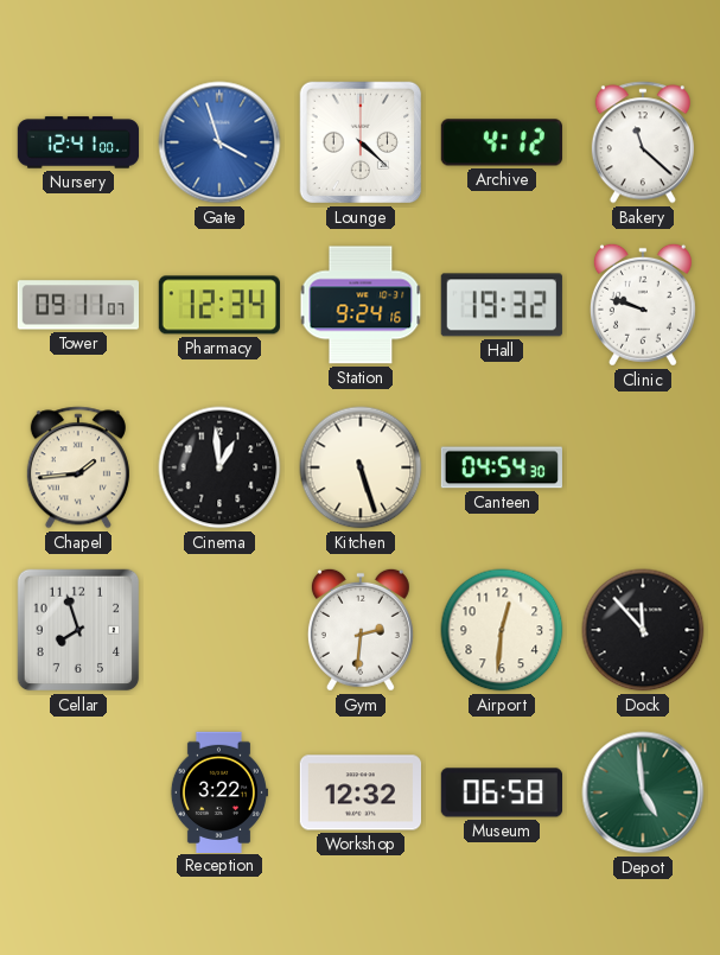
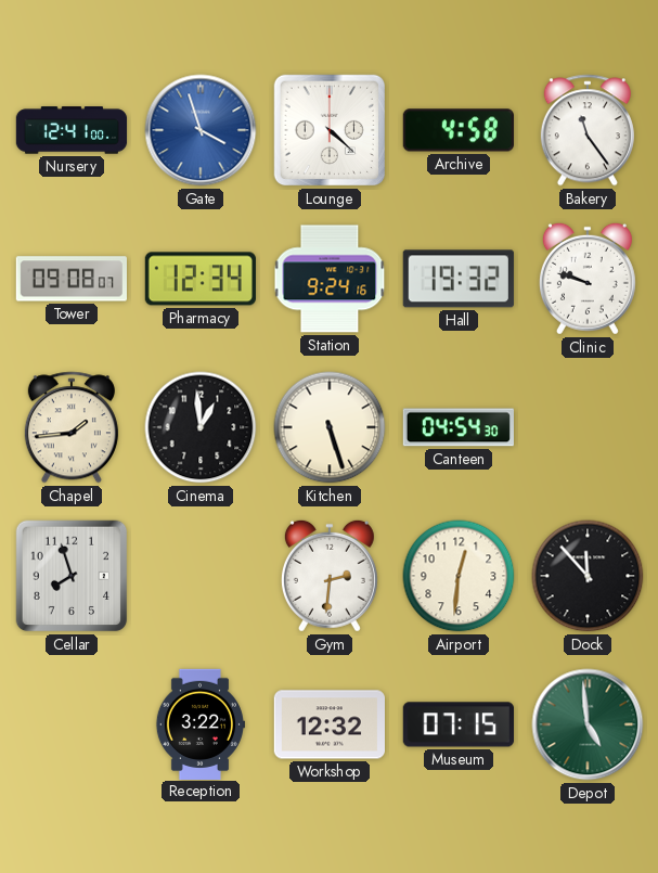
Archive: 4:12 -> 4:58 (459, 130)
Bakery: 11:22 -> 11:24 (588, 130)
Tower: 09:11 -> 09:08 (70, 279)
Museum: 06:58 -> 07:15 (457, 724)
